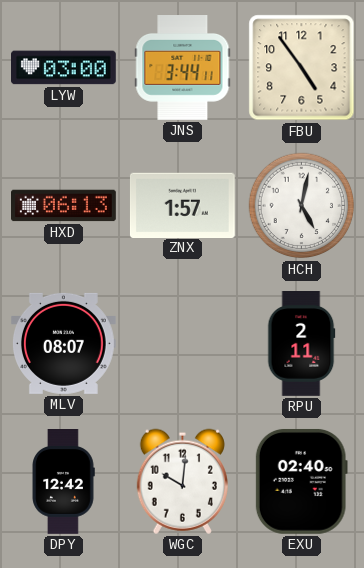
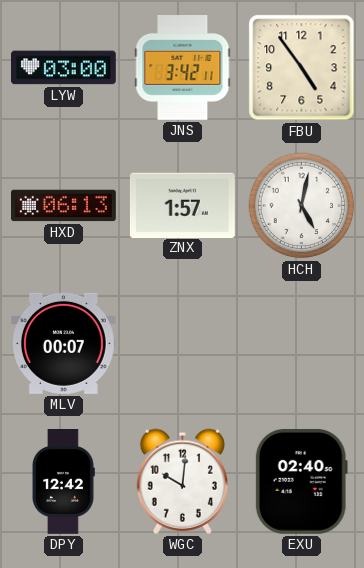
JNS: 3:44 -> 3:42 (183, 68)
MLV: 08:07 -> 00:07 (63, 343)
RPU: 2:11 -> none (301, 344)
